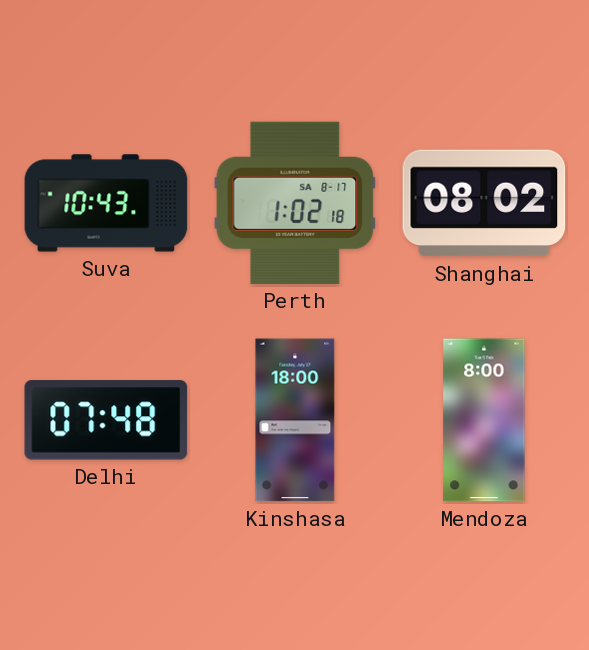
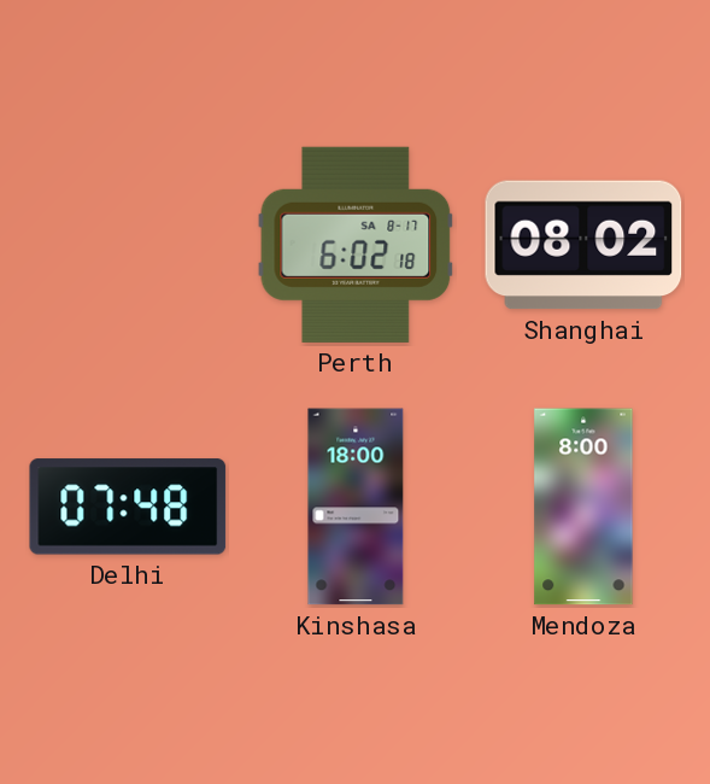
Suva: 10:43 -> none (106, 203)
Perth: 1:02 -> 6:02 (356, 245)
